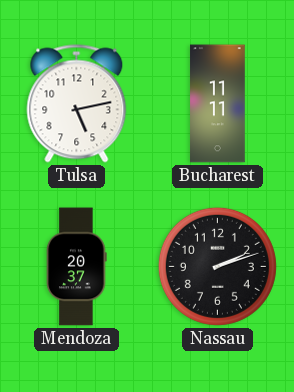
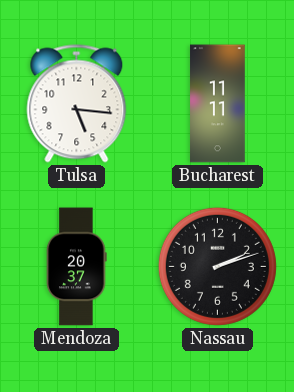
Tulsa: 5:13 -> 5:16 (77, 104)
